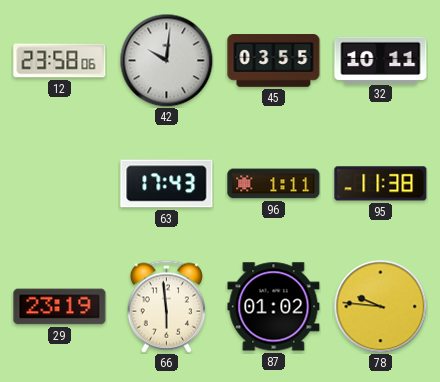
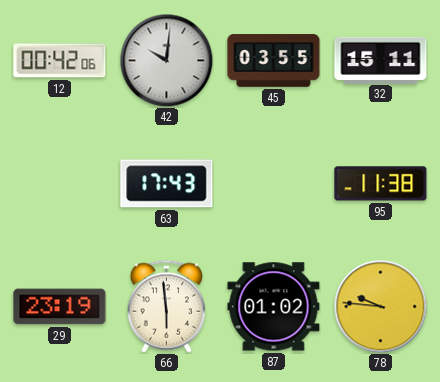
12: 23:58 -> 00:42 (60, 61)
32: 10:11 -> 15:11 (381, 60)
96: 1:11 -> none (274, 184)
